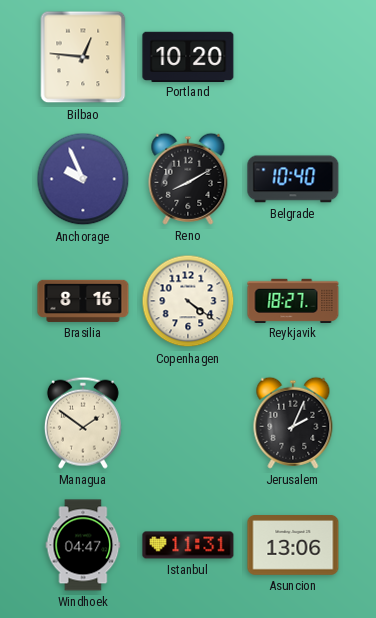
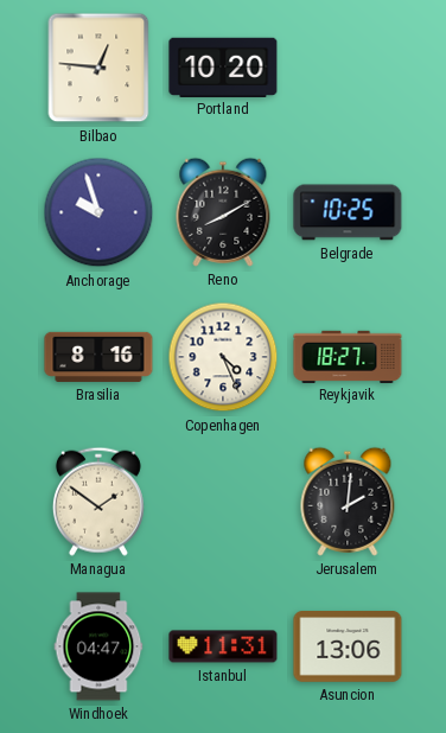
Anchorage: 9:56 -> 9:57 (98, 212)
Belgrade: 10:40 -> 10:25 (348, 212)
Copenhagen: 4:21 -> 4:26 (223, 357)
Jerusalem: 2:04 -> 2:01 (348, 502)
